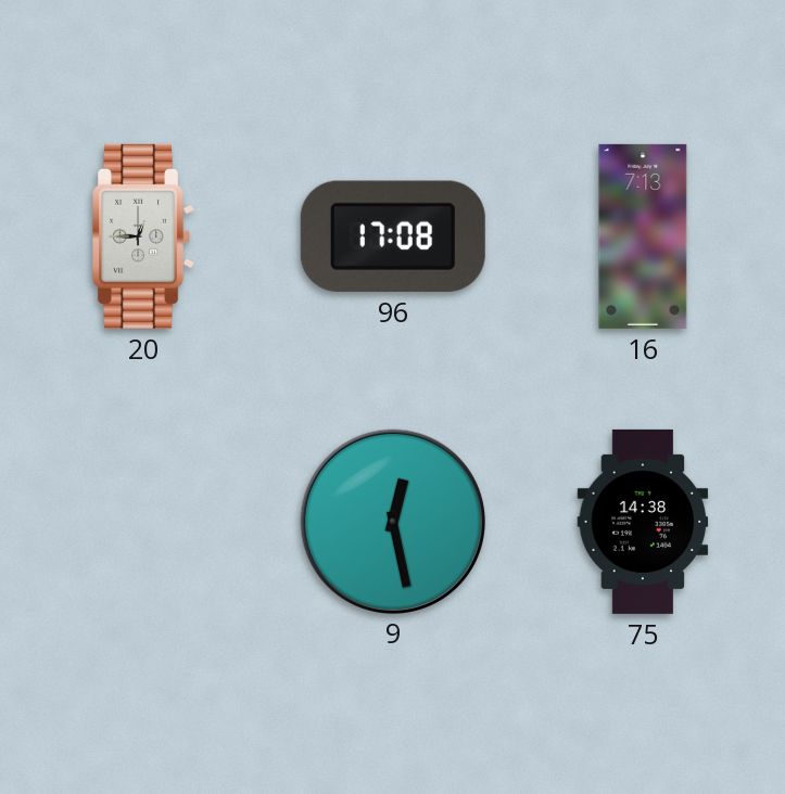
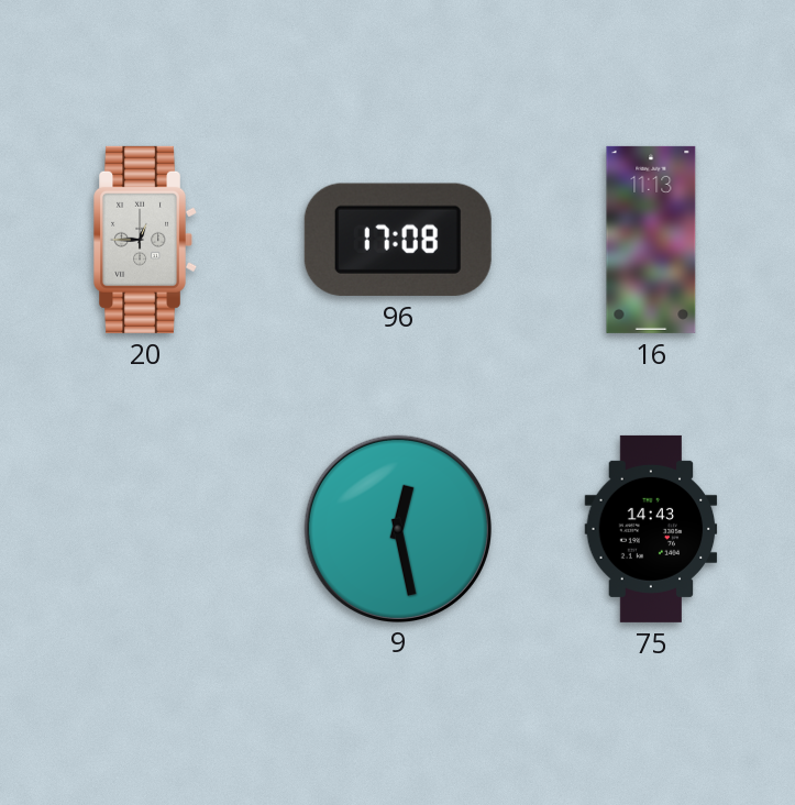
16: 7:13 -> 11:13 (651, 240)
75: 14:38 -> 14:43 (651, 529)
